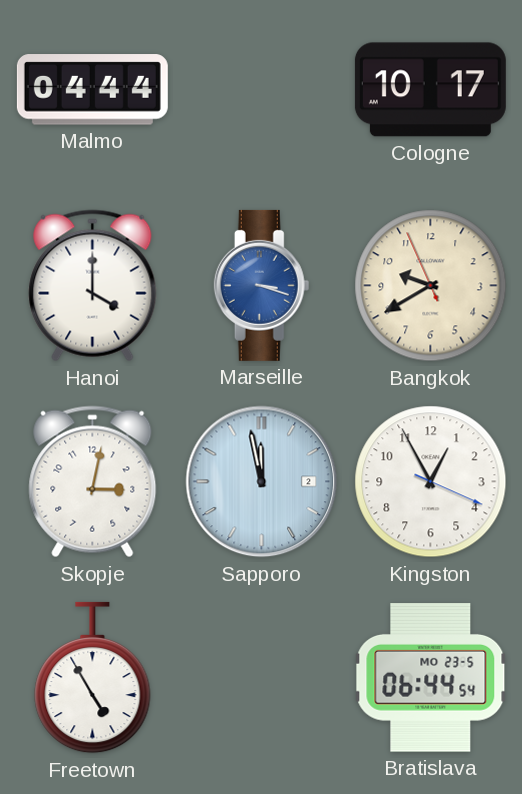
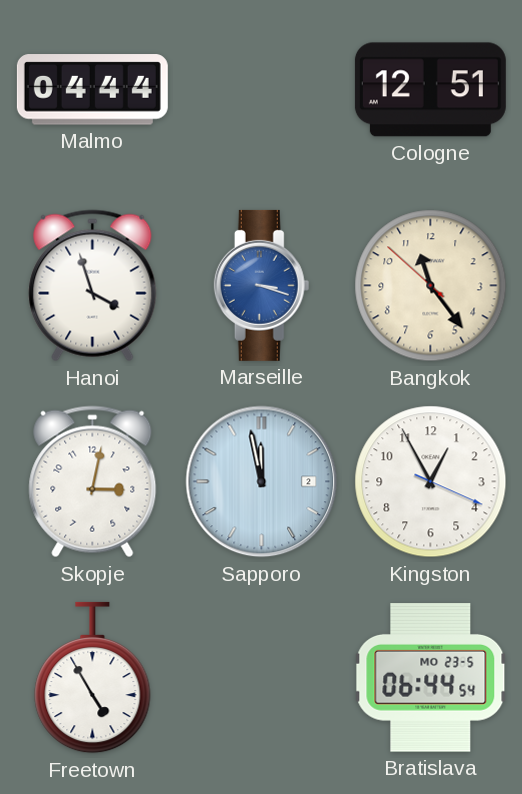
Cologne: 10:17 -> 12:51 (430, 90)
Hanoi: 4:00 -> 3:57 (93, 286)
Bangkok: 9:39 -> 11:23 (431, 286)
